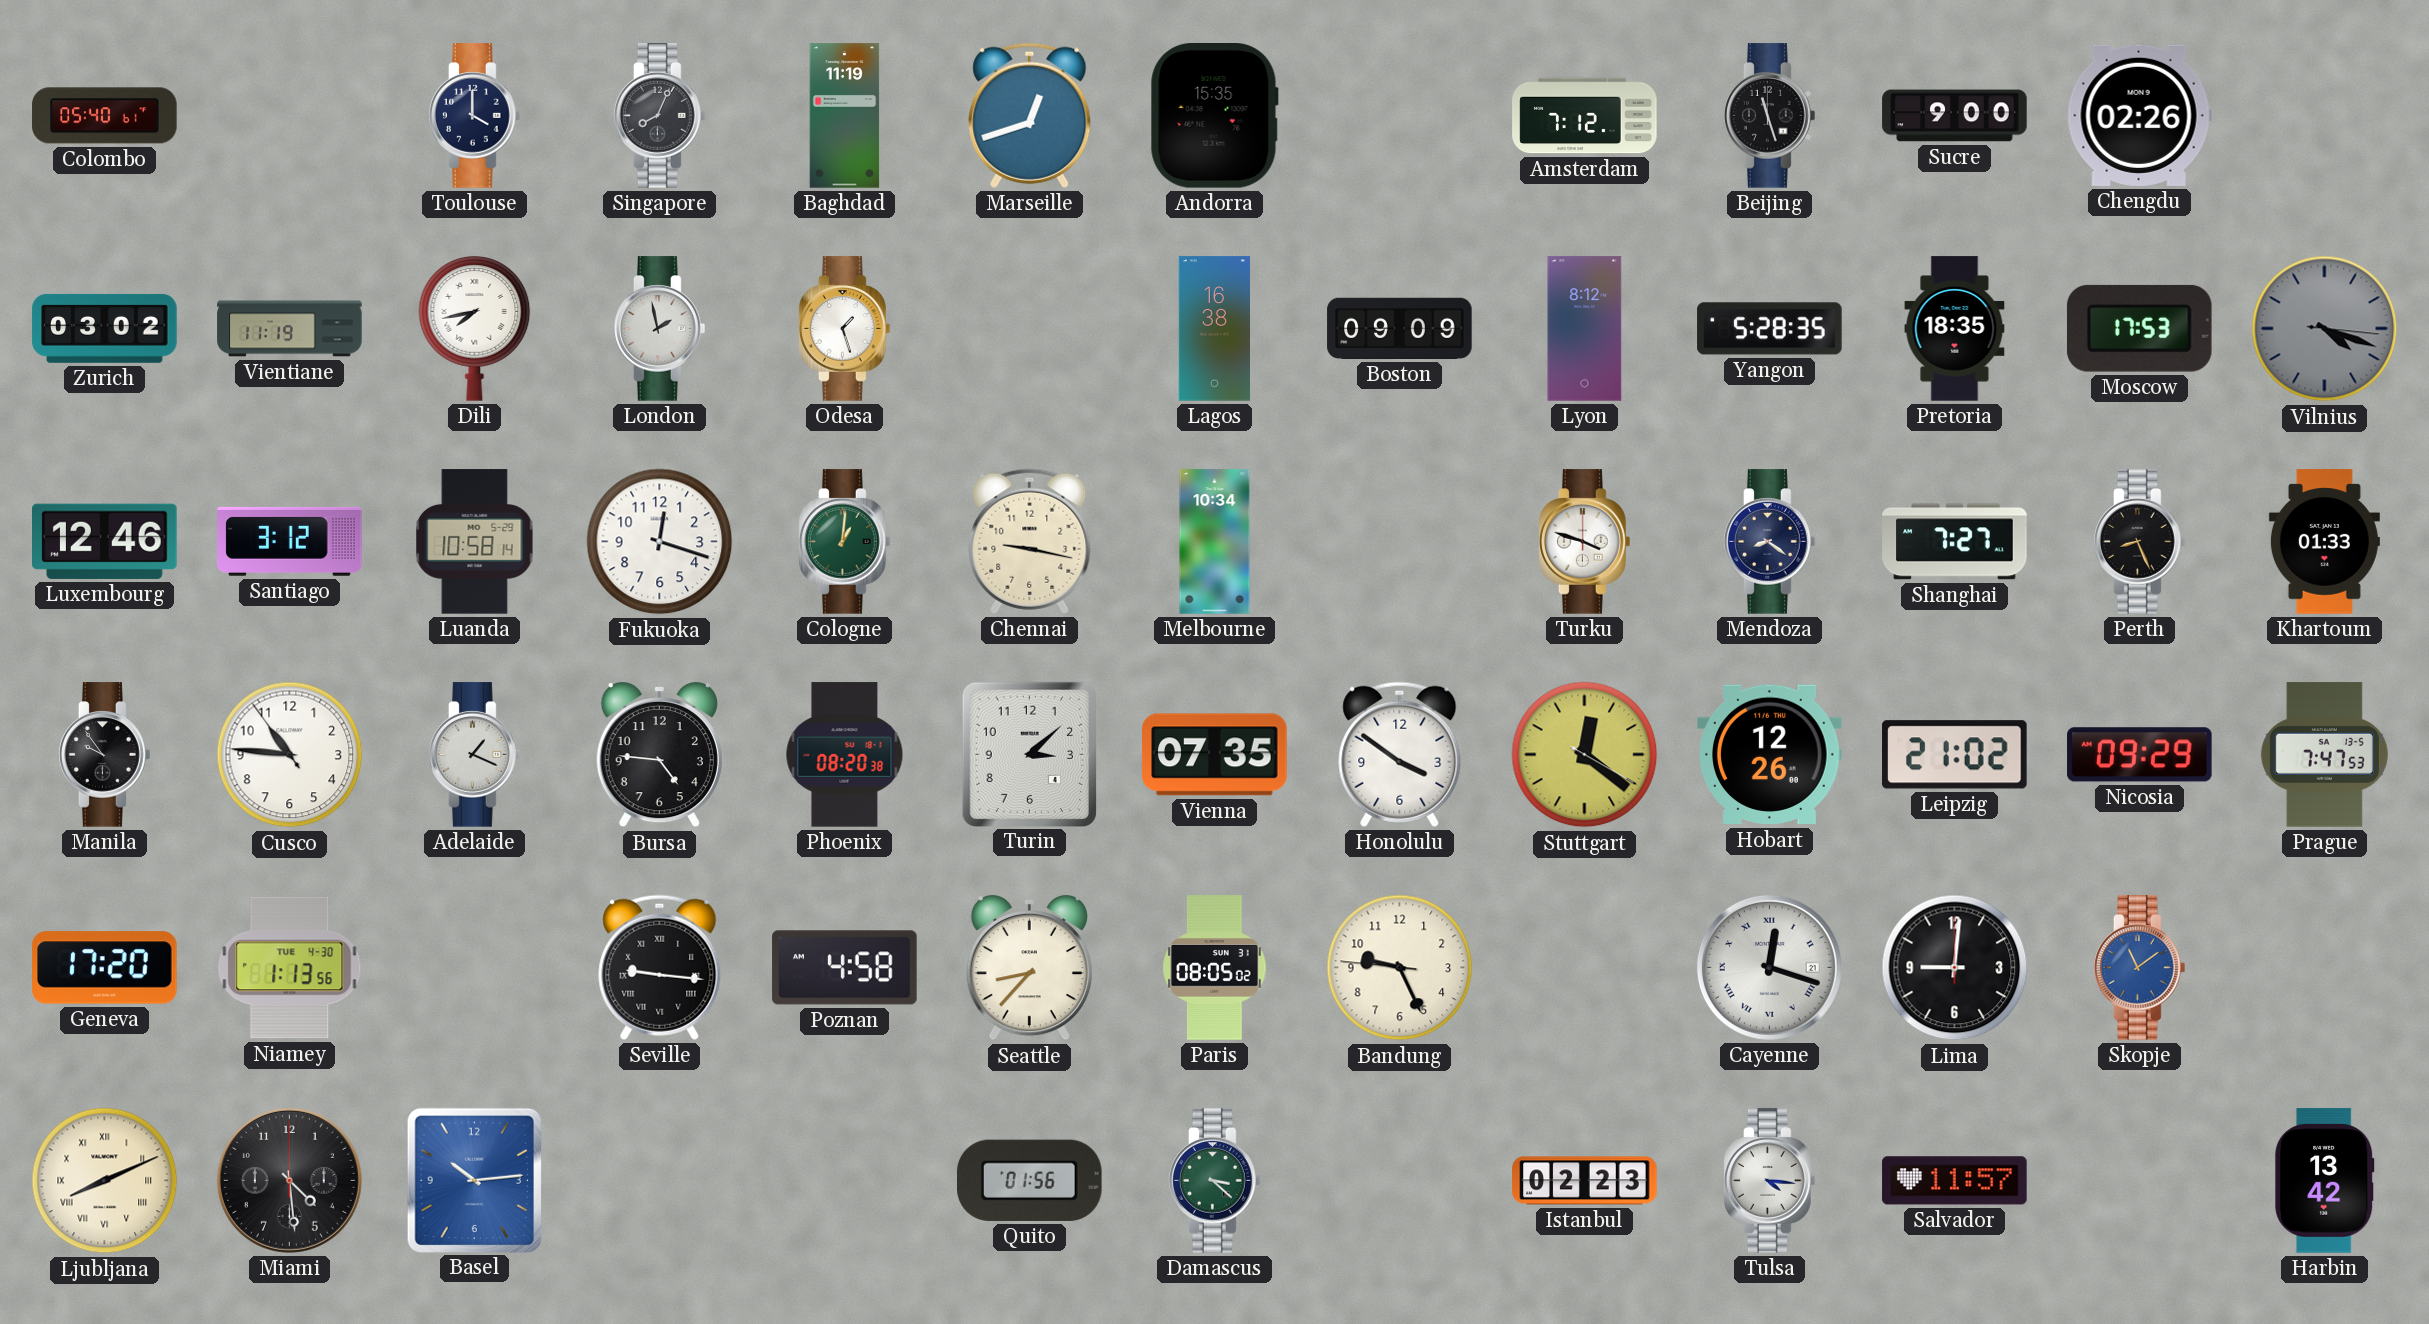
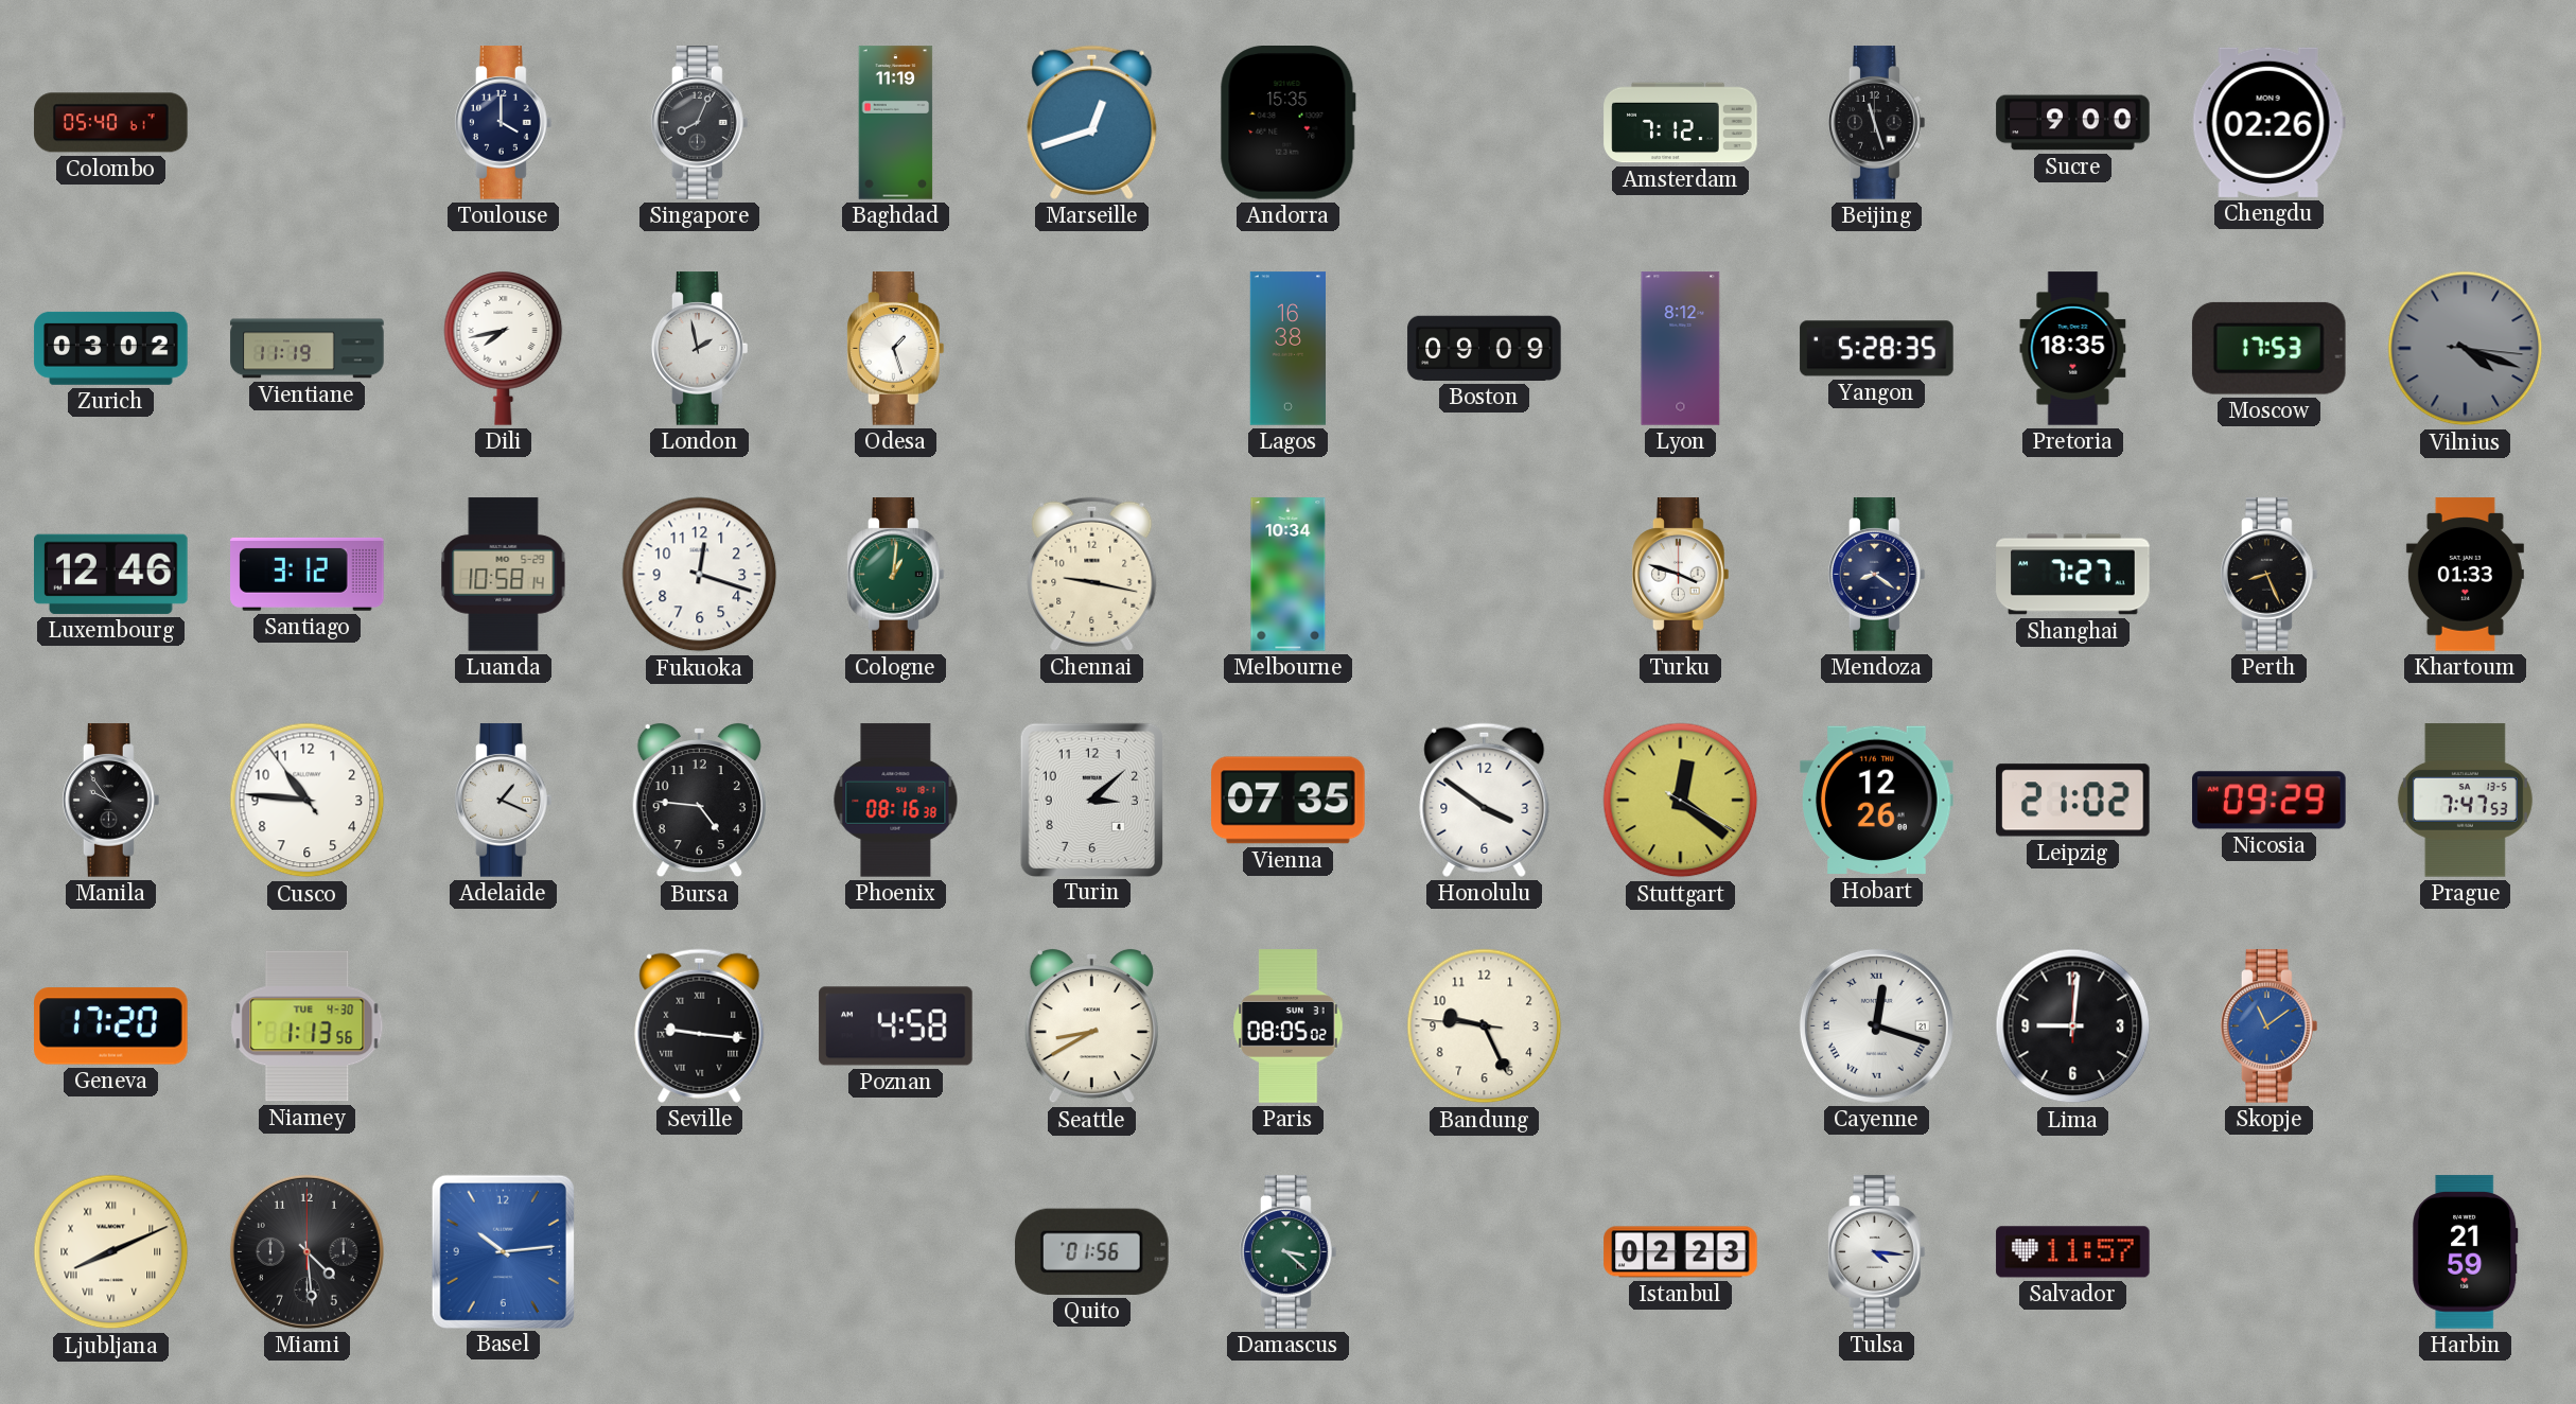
Phoenix: 08:20 -> 08:16 (896, 801)
Seattle: 8:37 -> 8:40 (1091, 1026)
Harbin: 13:42 -> 21:59 (2466, 1252)
